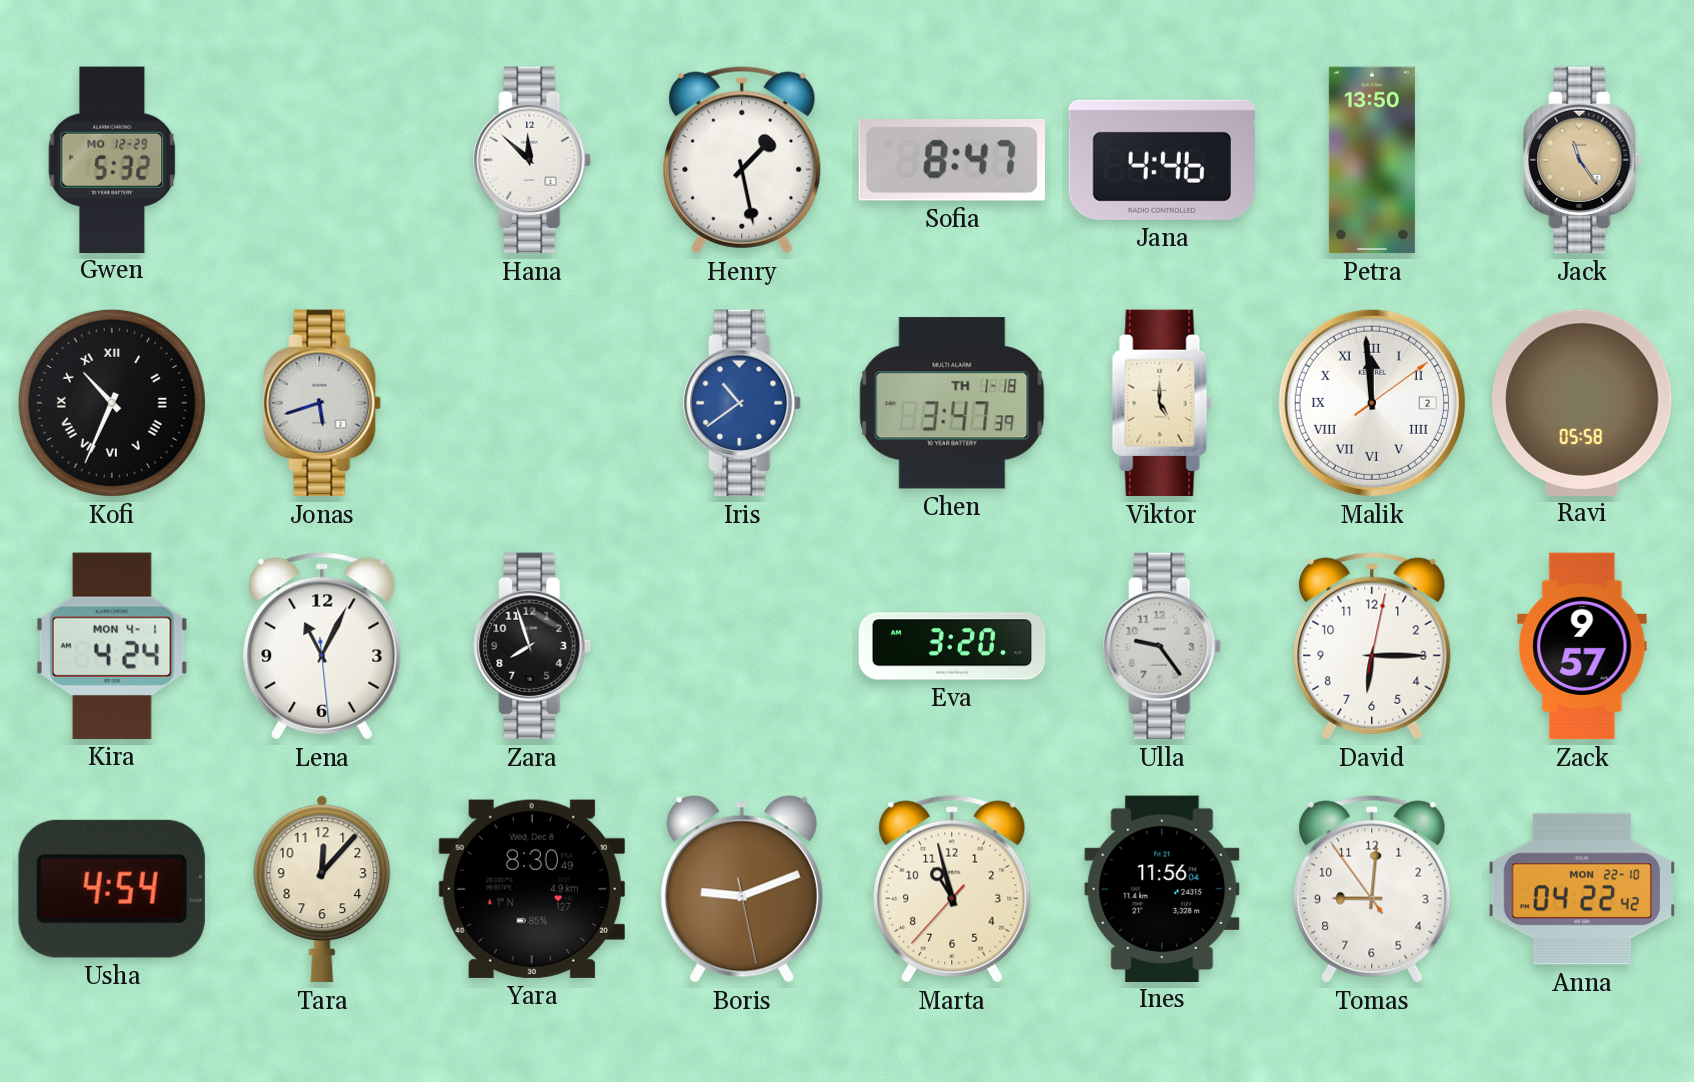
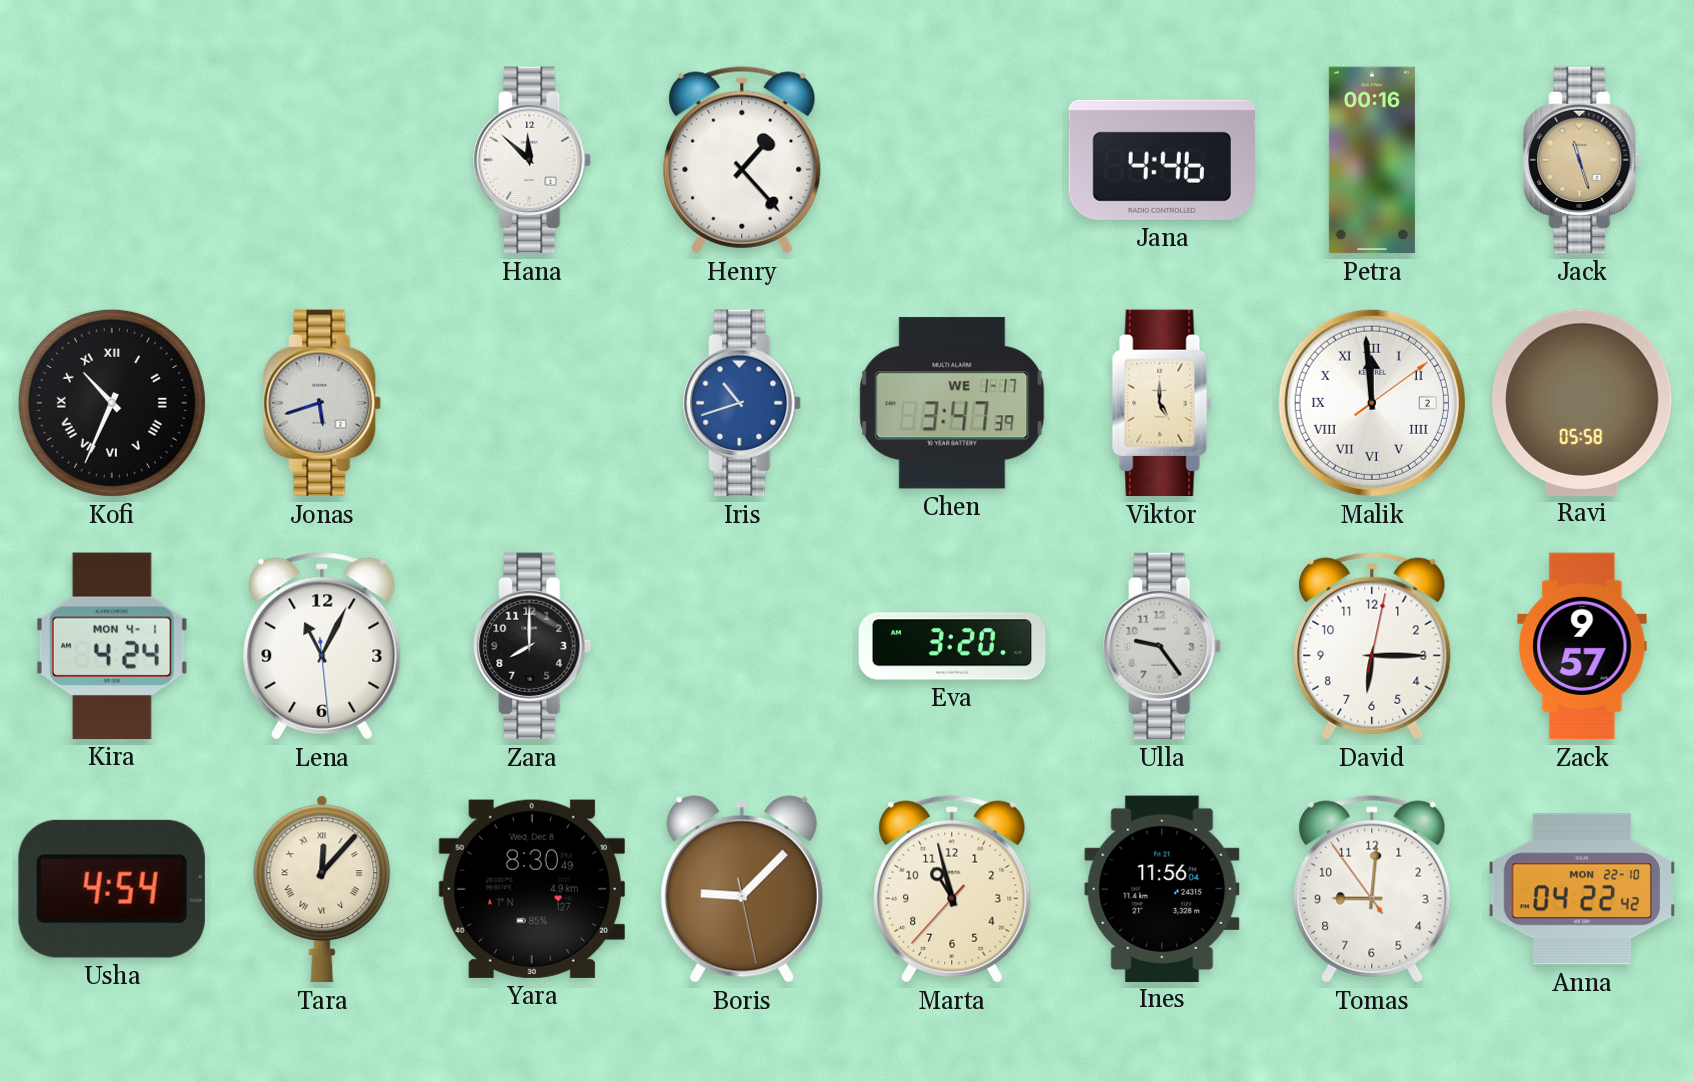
Gwen: 5:32 -> none (112, 159)
Henry: 1:28 -> 1:23 (742, 160)
Sofia: 8:47 -> none (952, 160)
Petra: 13:50 -> 00:16 (1372, 160)
Jack: 11:24 -> 11:27 (1583, 160)
Iris: 10:39 -> 10:42 (743, 403)
Chen date: TH 1-18 -> WE 1-17 (952, 403)
Zara: 7:57 -> 8:00 (533, 646)
Tara numerals: Arabic -> Roman (322, 889)
Boris: 9:11 -> 9:07 (742, 889)
